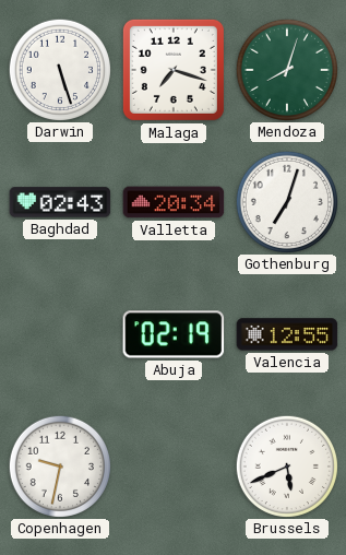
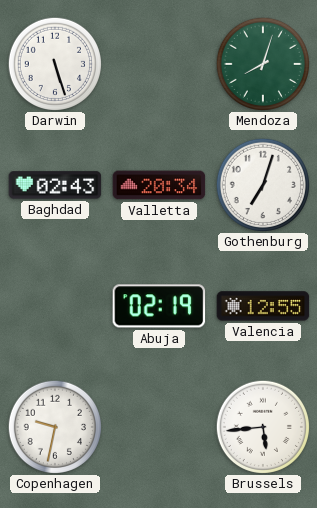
Malaga: 7:18 -> none (174, 70)
Brussels: 5:41 -> 5:44 (262, 426)
